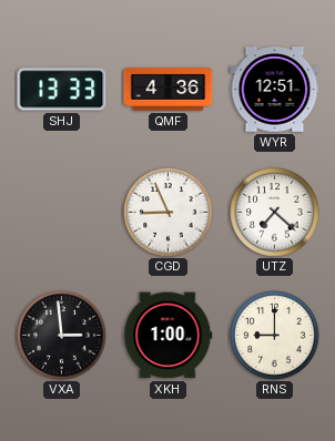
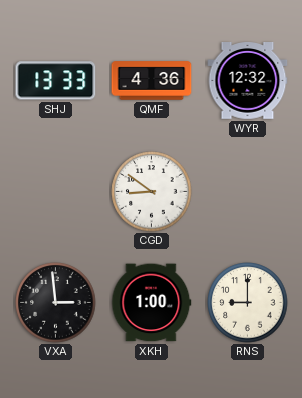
WYR: 12:51 -> 12:32 (248, 81)
CGD: 8:56 -> 8:51 (152, 192)
UTZ: 7:22 -> none (275, 213)
